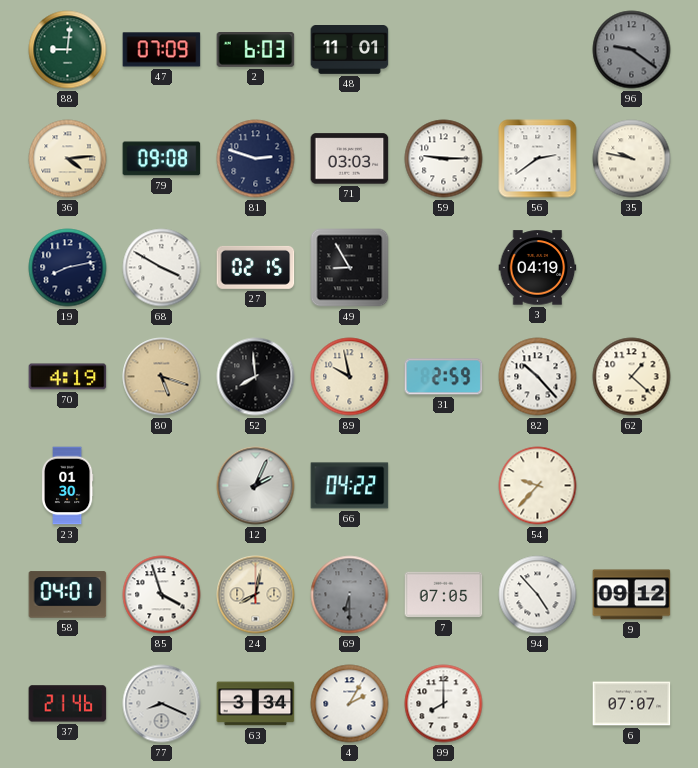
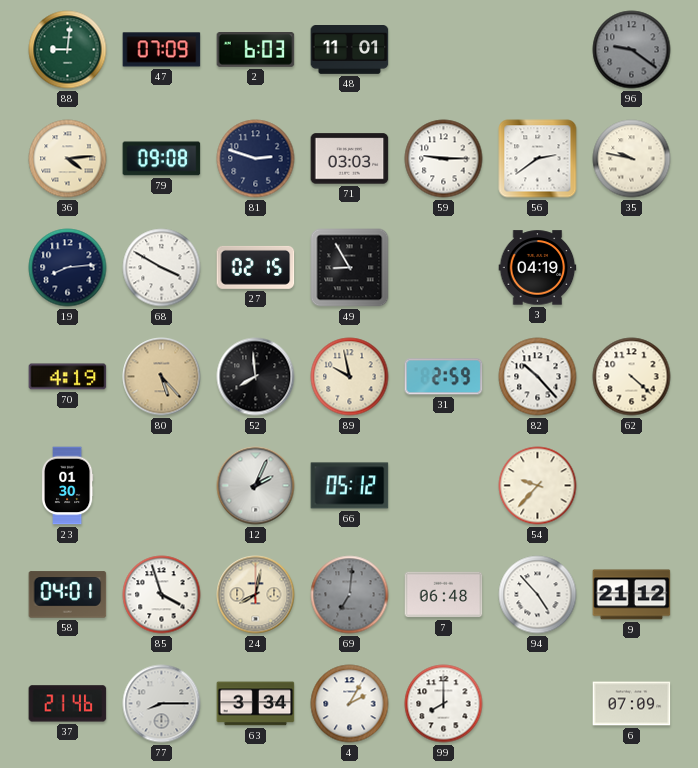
19: 8:13 -> 8:14 (68, 268)
80: 5:18 -> 5:23 (162, 377)
62: 1:22 -> 4:22 (632, 377)
66: 04:22 -> 05:12 (350, 486)
69: 6:30 -> 7:01 (350, 595)
7: 07:05 -> 06:48 (444, 595)
9: 09:12 -> 21:12 (632, 595)
77: 8:19 -> 8:15 (162, 704)
6: 07:07 -> 07:09 (632, 704)
